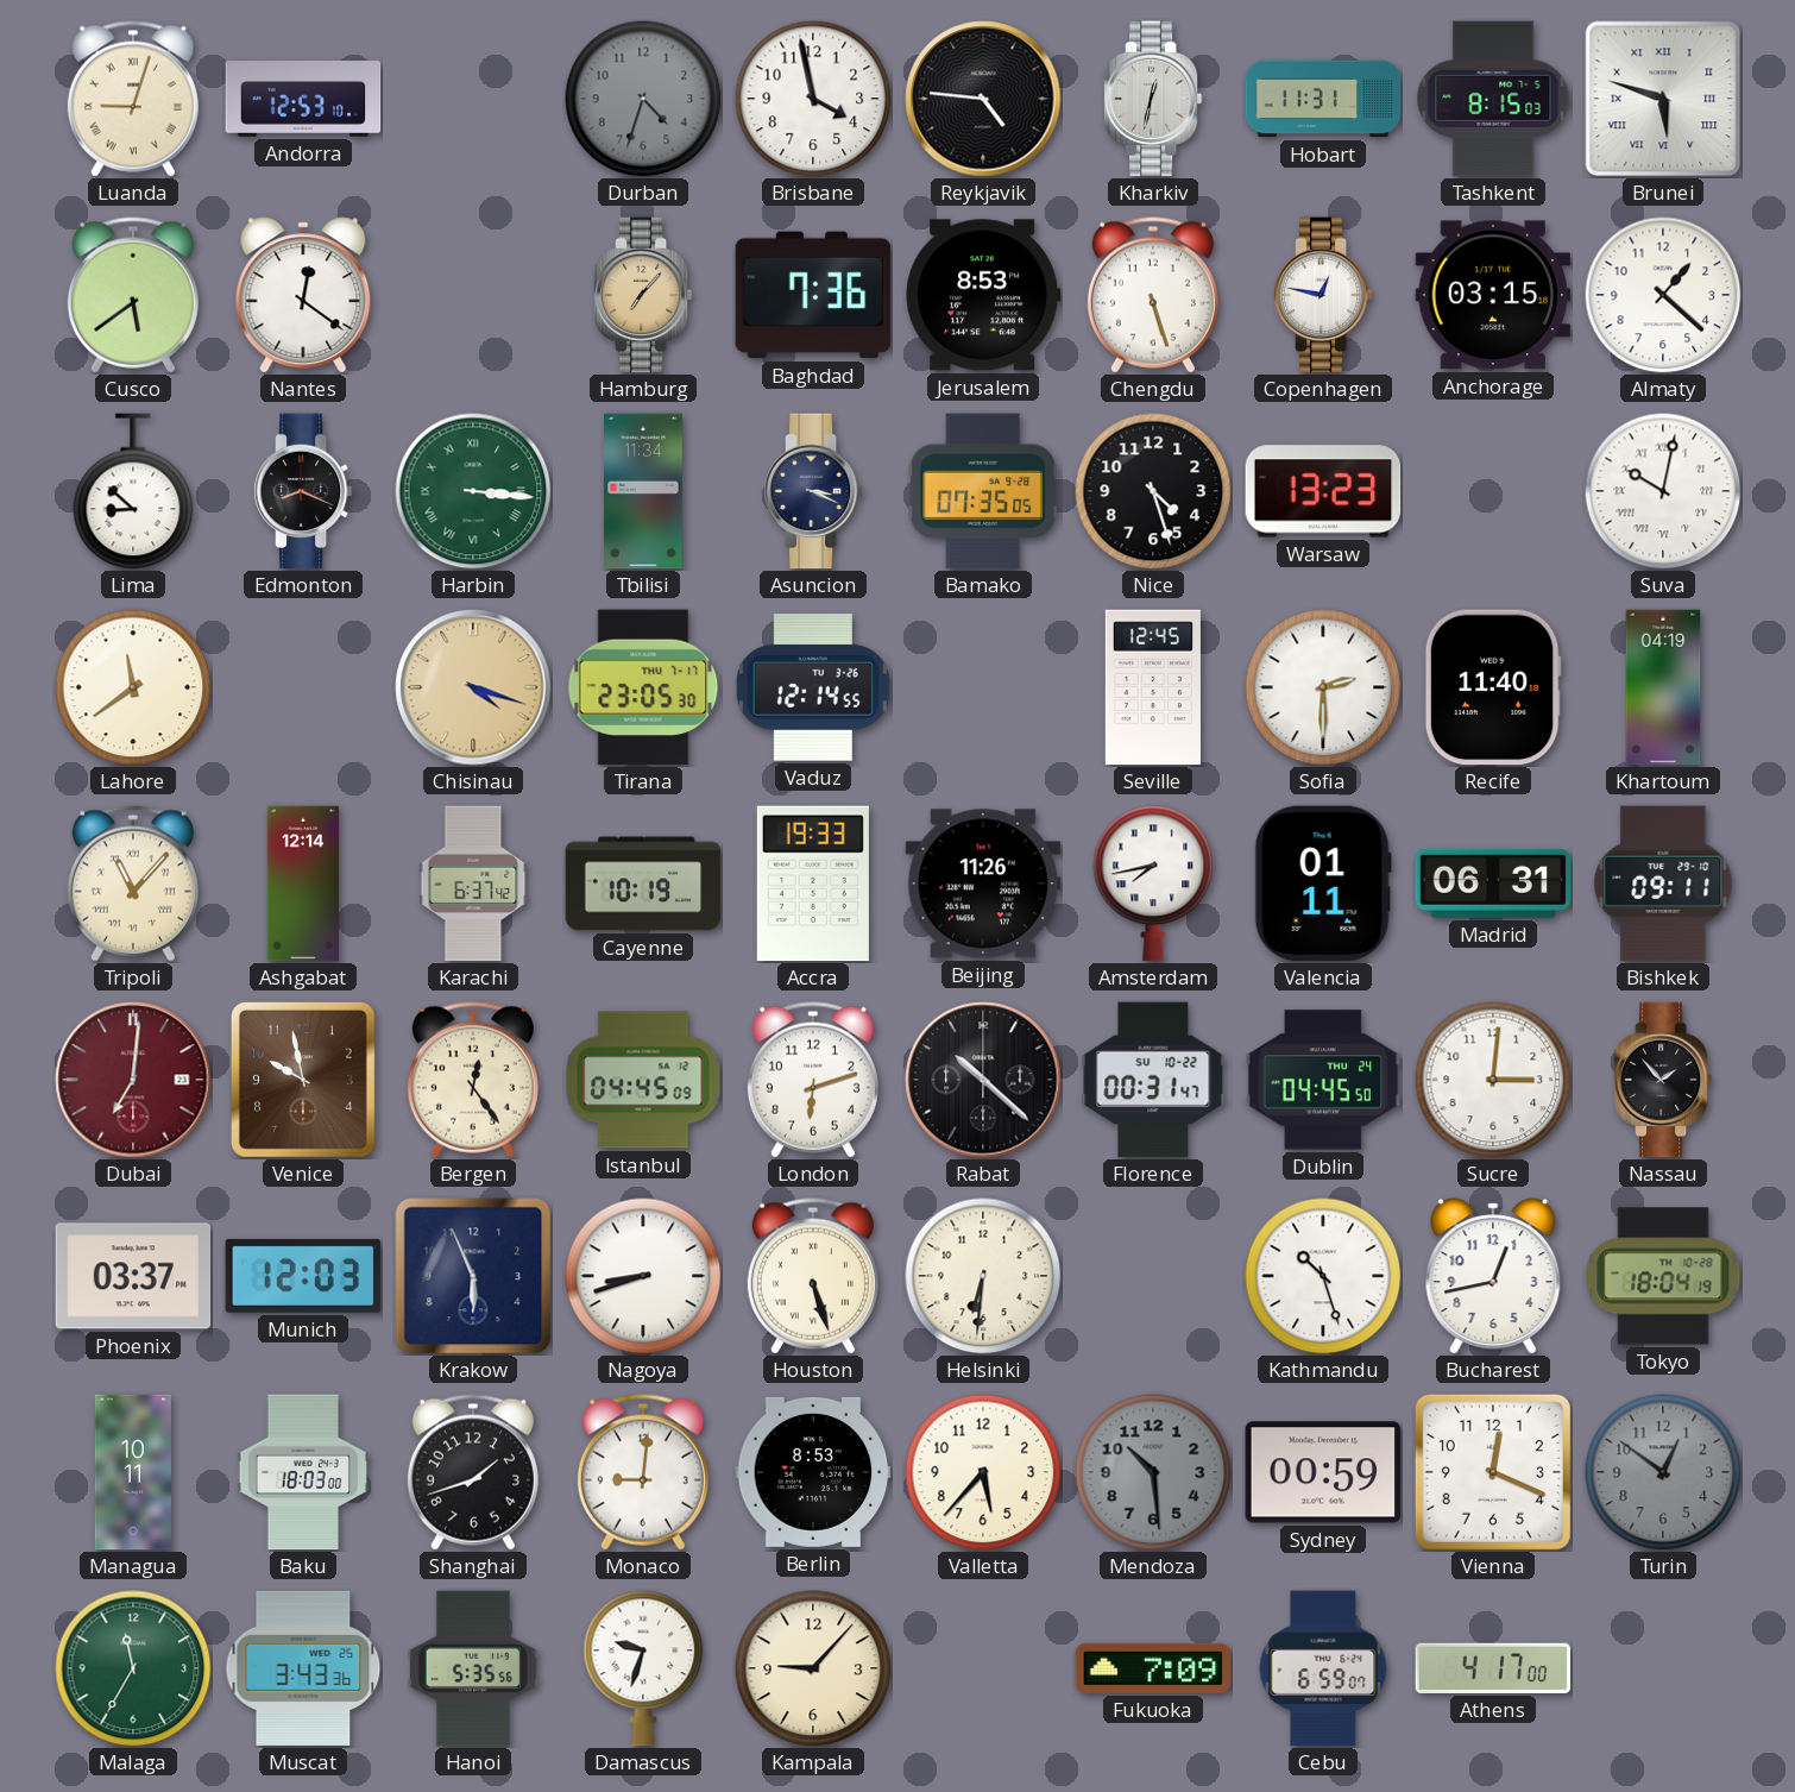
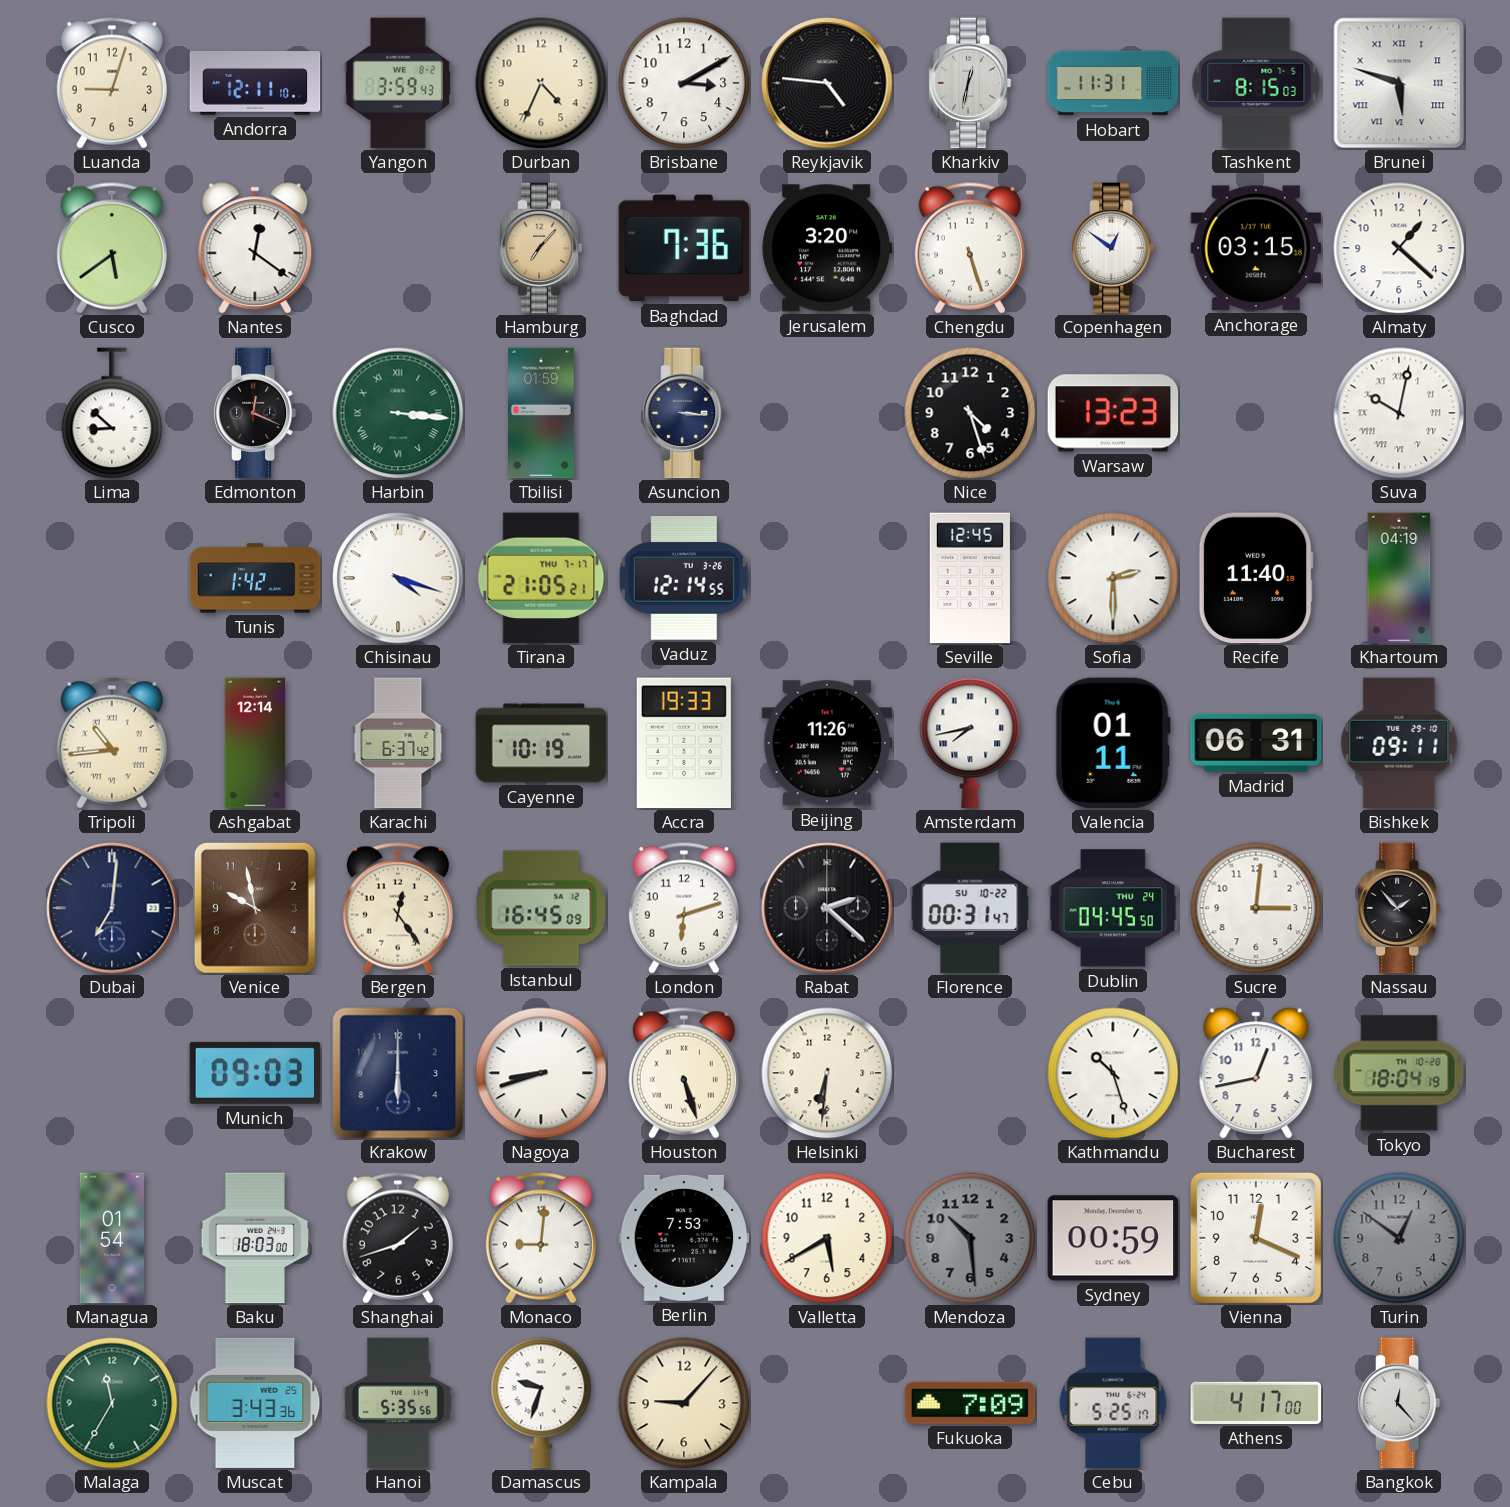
Luanda numerals: Roman -> Arabic (112, 83)
Andorra: 12:53 -> 12:11 (255, 83)
Yangon: none -> 3:59 (398, 83)
Durban: 4:33 -> 4:34 (541, 83)
Durban dial: grey -> cream (541, 83)
Brisbane: 3:58 -> 3:10 (684, 83)
Jerusalem: 8:53 -> 3:20 (827, 248)
Copenhagen: 12:47 -> 12:51 (1113, 248)
Edmonton: 8:19 -> 12:19 (255, 413)
Tbilisi: 11:34 -> 01:59 (542, 413)
Asuncion: 3:19 -> 3:16 (684, 413)
Bamako: 07:35 -> none (983, 491)
Lahore: 11:39 -> none (133, 687)
Tunis: none -> 1:42 (255, 578)
Chisinau dial: champagne -> white (398, 578)
Tirana: 23:05 -> 21:05 (541, 578)
Tripoli: 11:07 -> 10:44 (112, 743)
Dubai dial: burgundy -> navy (112, 908)
Istanbul: 04:45 -> 16:45 (541, 908)
Rabat: 10:22 -> 2:22 (827, 908)
Phoenix: 03:37 -> none (133, 1276)
Munich: 12:03 -> 09:03 (255, 1073)
Krakow: 5:56 -> 6:00 (398, 1073)
Managua: 10:11 -> 01:54 (112, 1238)
Berlin: 8:53 -> 7:53 (684, 1238)
Valletta: 5:37 -> 5:40 (827, 1238)
Cebu: 6:59 -> 5:25 (1113, 1403)
Bangkok: none -> 12:23 (1399, 1403)
